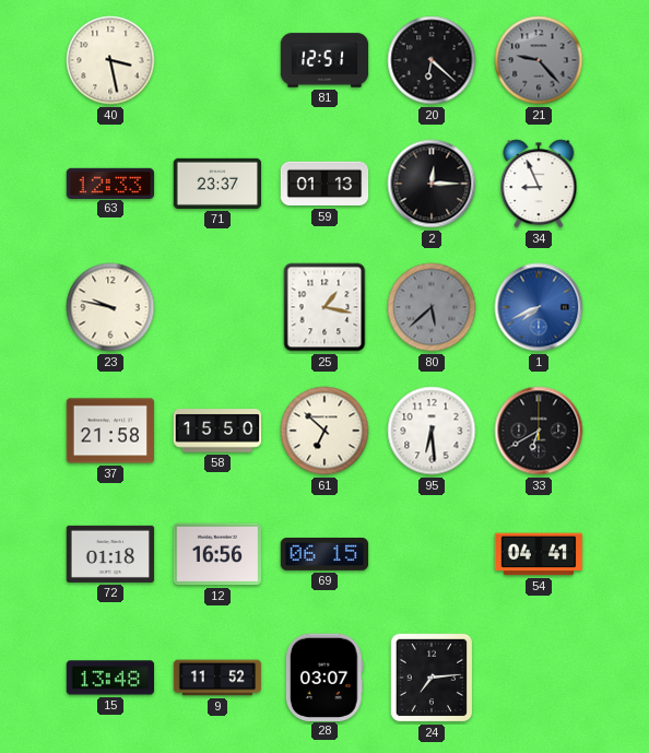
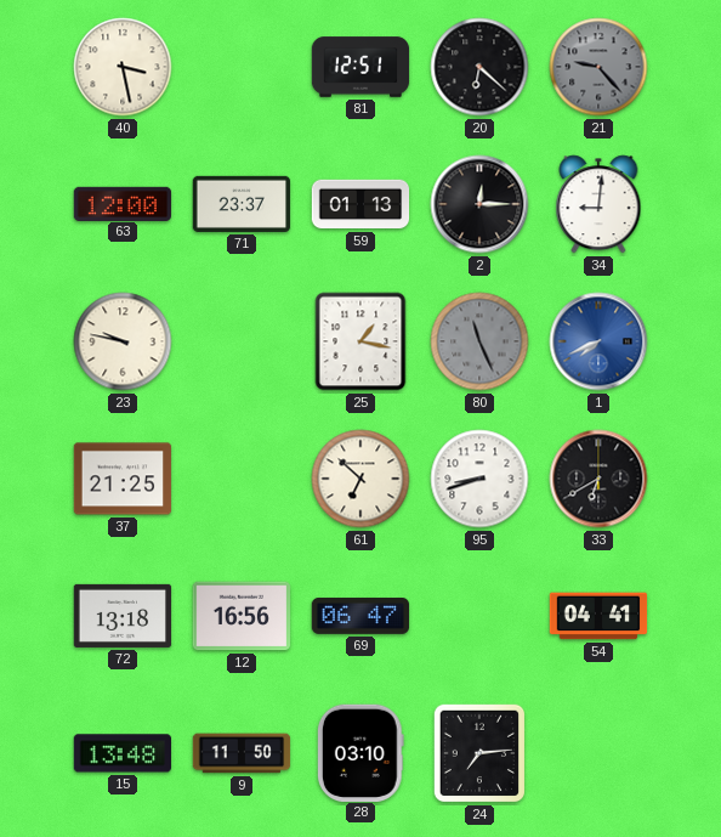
63: 12:33 -> 12:00 (123, 203)
34: 8:56 -> 9:01 (598, 204)
80: 5:38 -> 11:26 (479, 341)
37: 21:58 -> 21:25 (123, 479)
58: 15:50 -> none (217, 431)
95: 6:29 -> 8:42 (479, 479)
72: 01:18 -> 13:18 (123, 616)
69: 06:15 -> 06:47 (360, 616)
9: 11:52 -> 11:50 (242, 753)
28: 03:07 -> 03:10 (360, 752)
